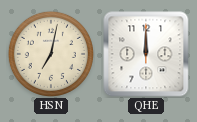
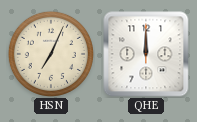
HSN: 7:02 -> 7:04 (51, 54)
